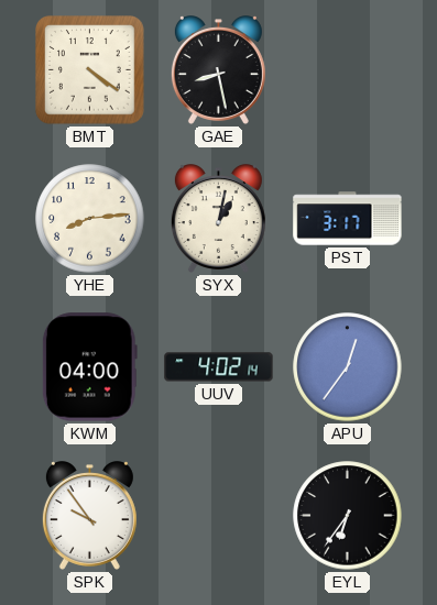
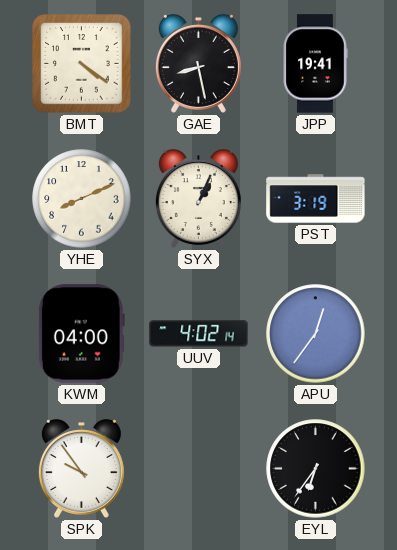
JPP: none -> 19:41 (315, 64)
YHE: 8:14 -> 8:11 (82, 199)
SYX: 1:02 -> 1:04 (198, 199)
PST: 3:17 -> 3:19 (316, 199)
